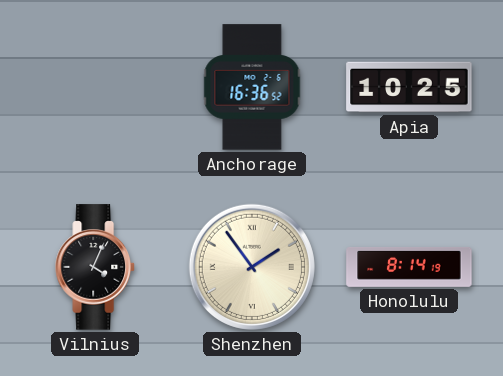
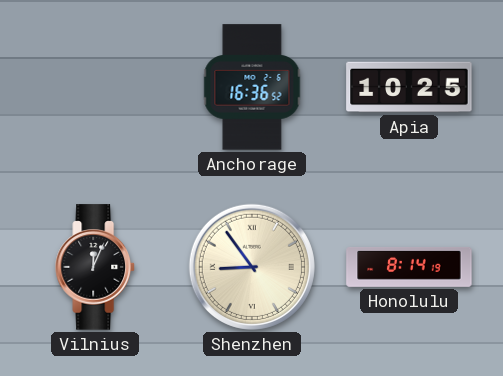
Vilnius: 4:04 -> 12:04 (95, 267)
Shenzhen: 1:54 -> 8:54 (252, 267)
